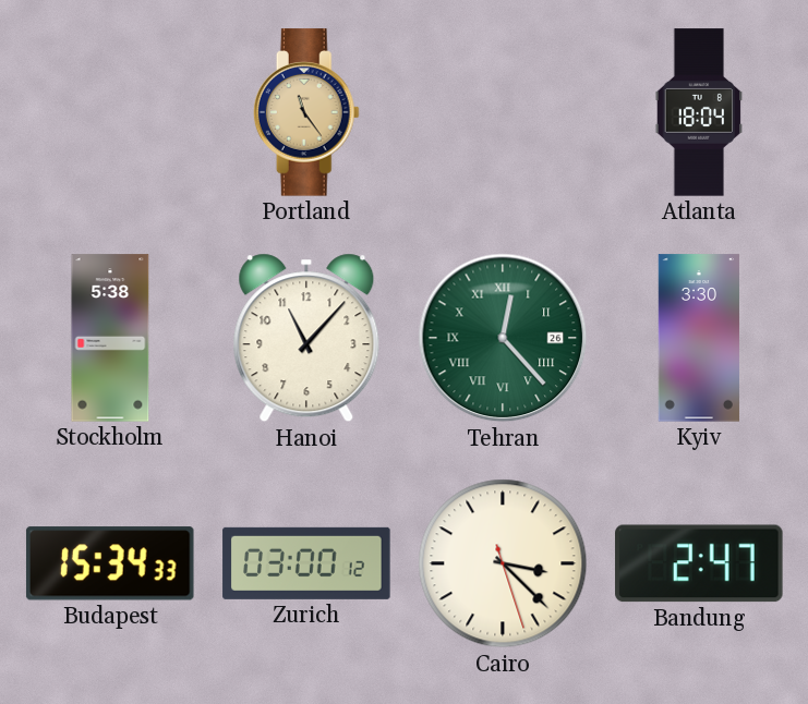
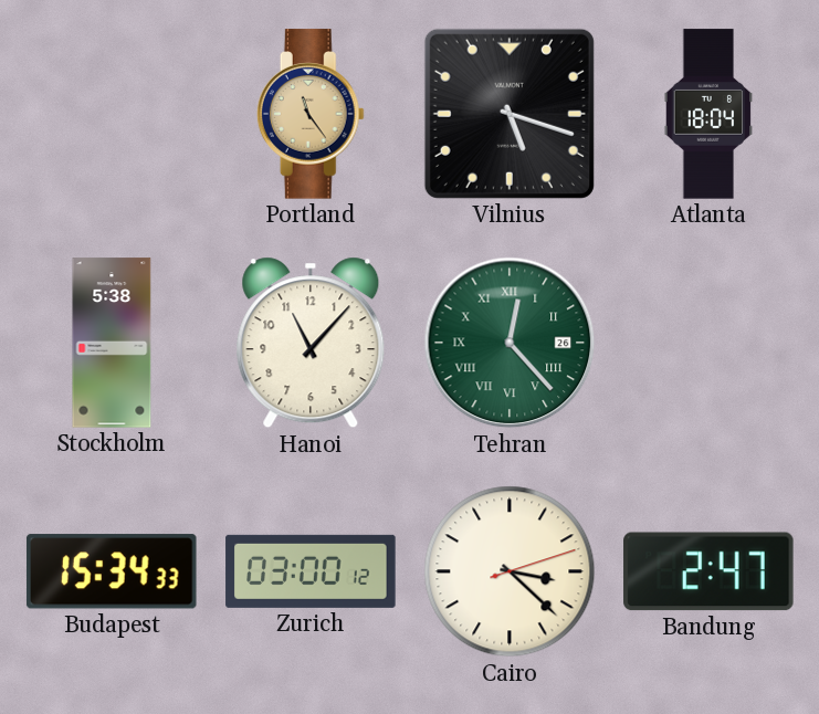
Vilnius: none -> 5:18 (510, 114)
Kyiv: 3:30 -> none (699, 338)
Cairo: 3:22:27 -> 3:22:12 (510, 571)
